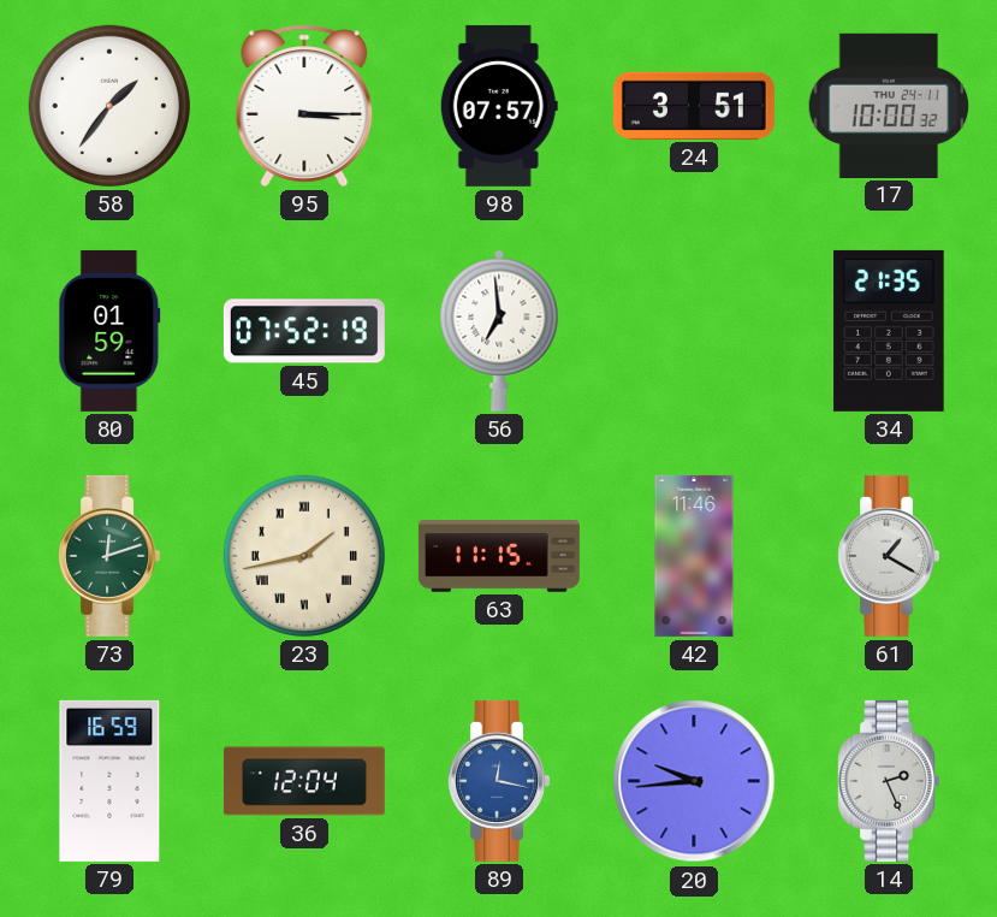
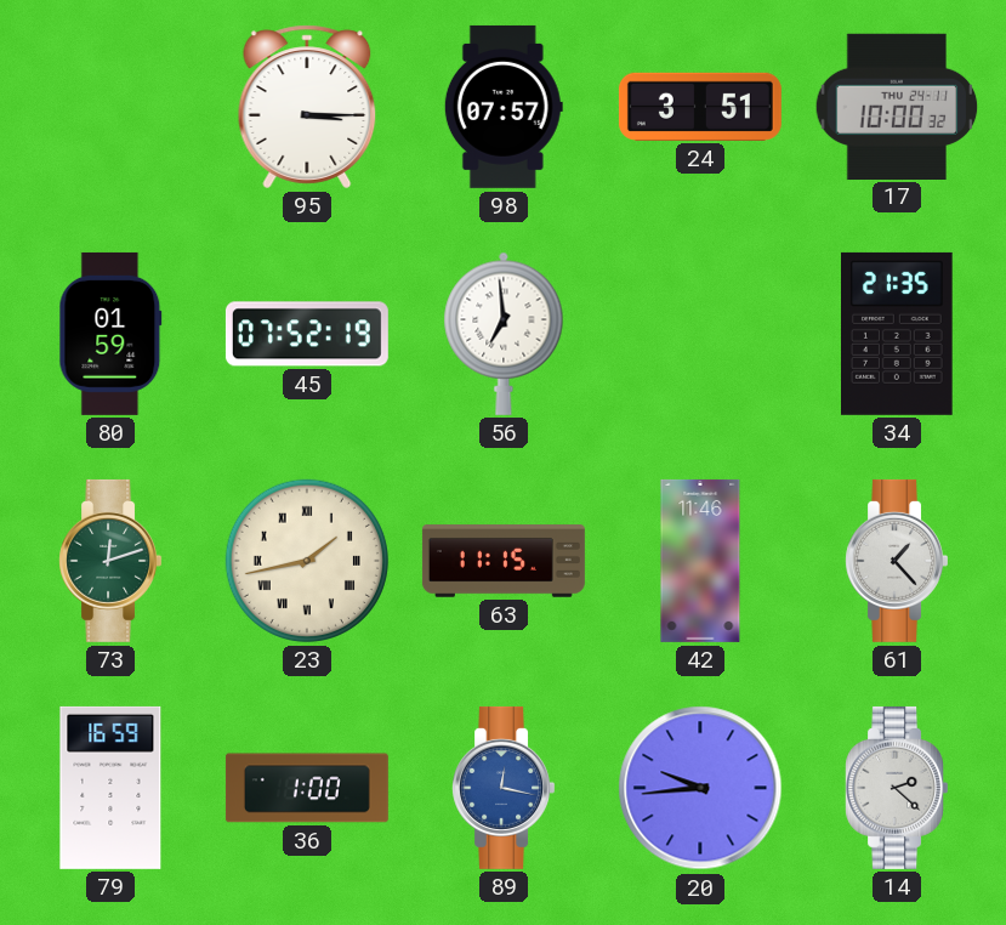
58: 1:36 -> none (109, 106)
61: 1:20 -> 1:23 (896, 561)
36: 12:04 -> 1:00 (307, 788)
14: 2:26 -> 2:22 (896, 788)
